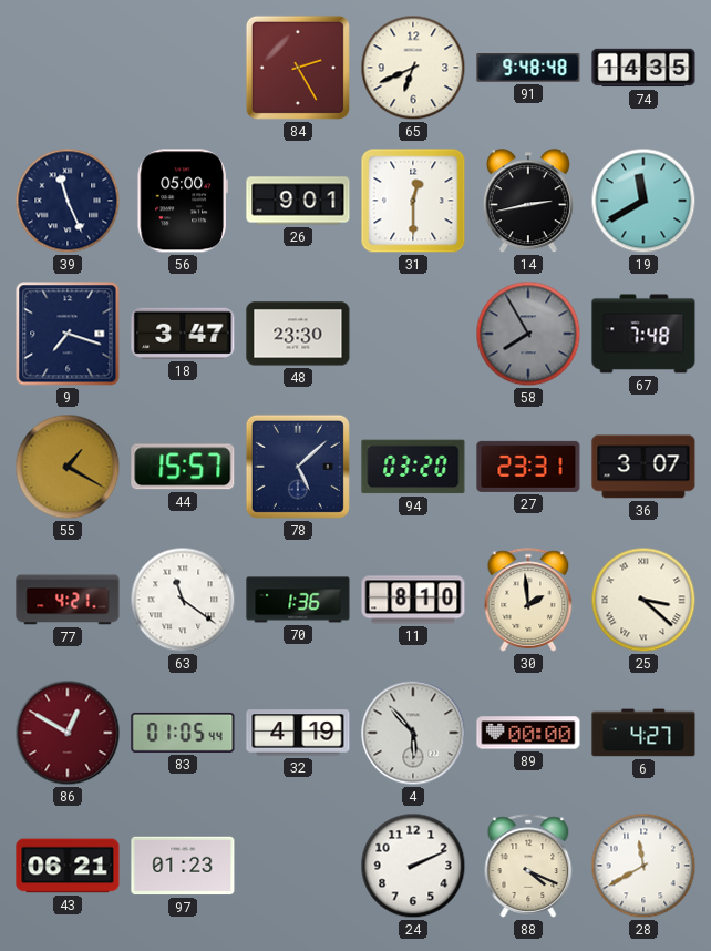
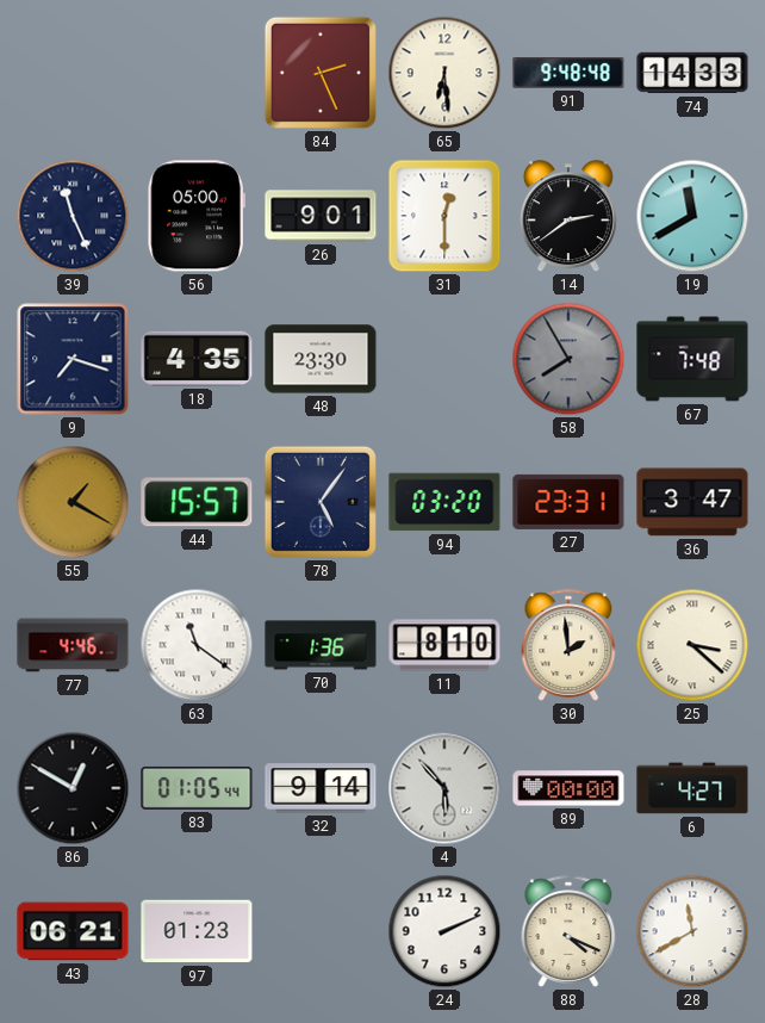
84: 2:25 -> 2:26 (321, 73)
65: 6:41 -> 6:29 (444, 73)
74: 14:35 -> 14:33 (692, 73)
14: 2:43 -> 2:39 (568, 217)
18: 3:47 -> 4:35 (197, 359)
78: 5:08 -> 5:06 (321, 502)
36: 3:07 -> 3:47 (692, 502)
77: 4:21 -> 4:46 (73, 645)
86 dial: burgundy -> black (73, 788)
32: 4:19 -> 9:14 (321, 788)
